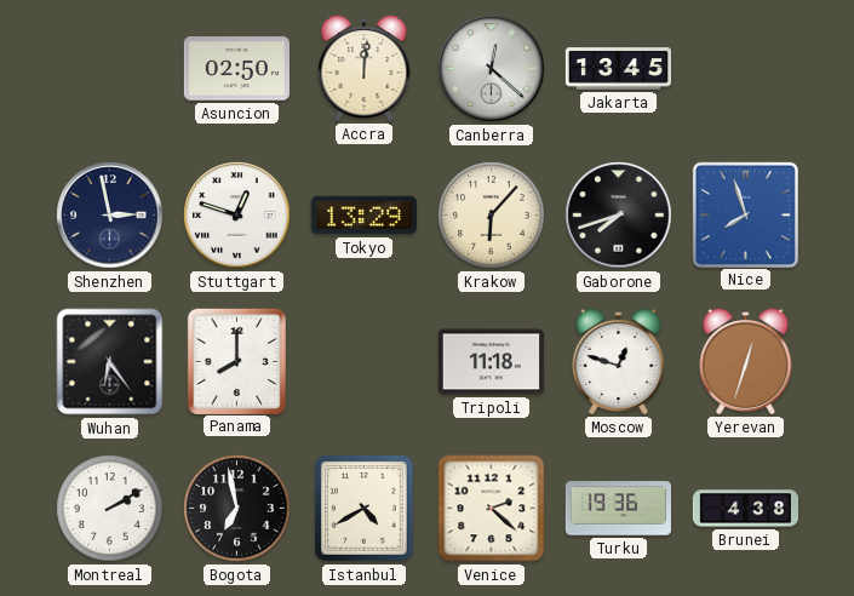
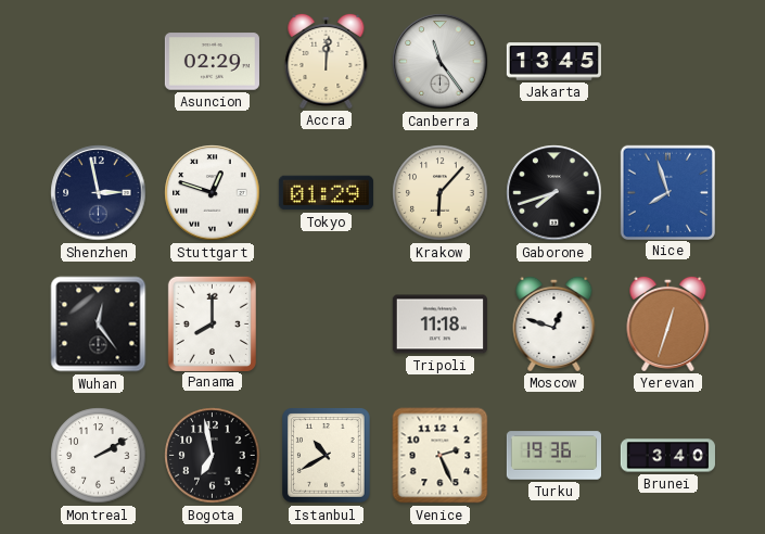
Asuncion: 02:50 -> 02:29 (212, 62)
Canberra: 12:22 -> 11:24 (441, 62)
Tokyo: 13:29 -> 01:29 (326, 193)
Wuhan: 6:24 -> 12:24 (99, 325)
Istanbul: 4:40 -> 10:40 (327, 456)
Venice: 2:22 -> 2:26 (441, 456)
Brunei: 4:38 -> 3:40 (667, 456)
